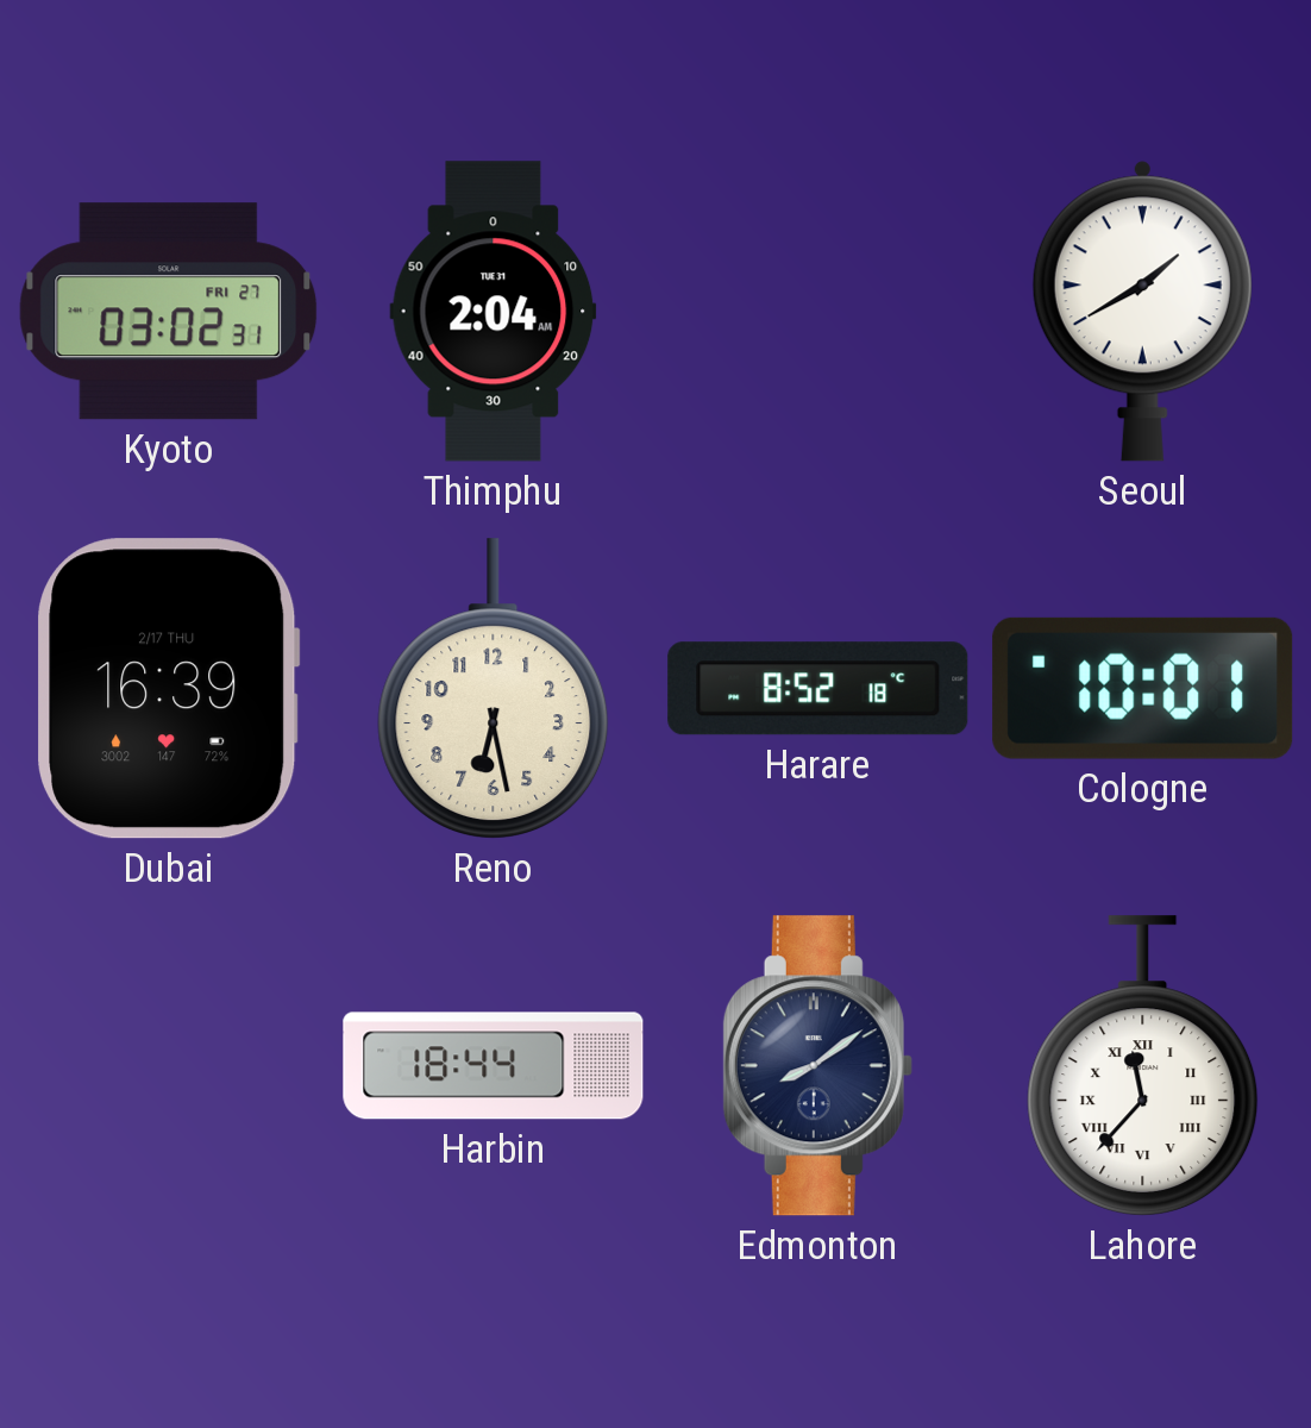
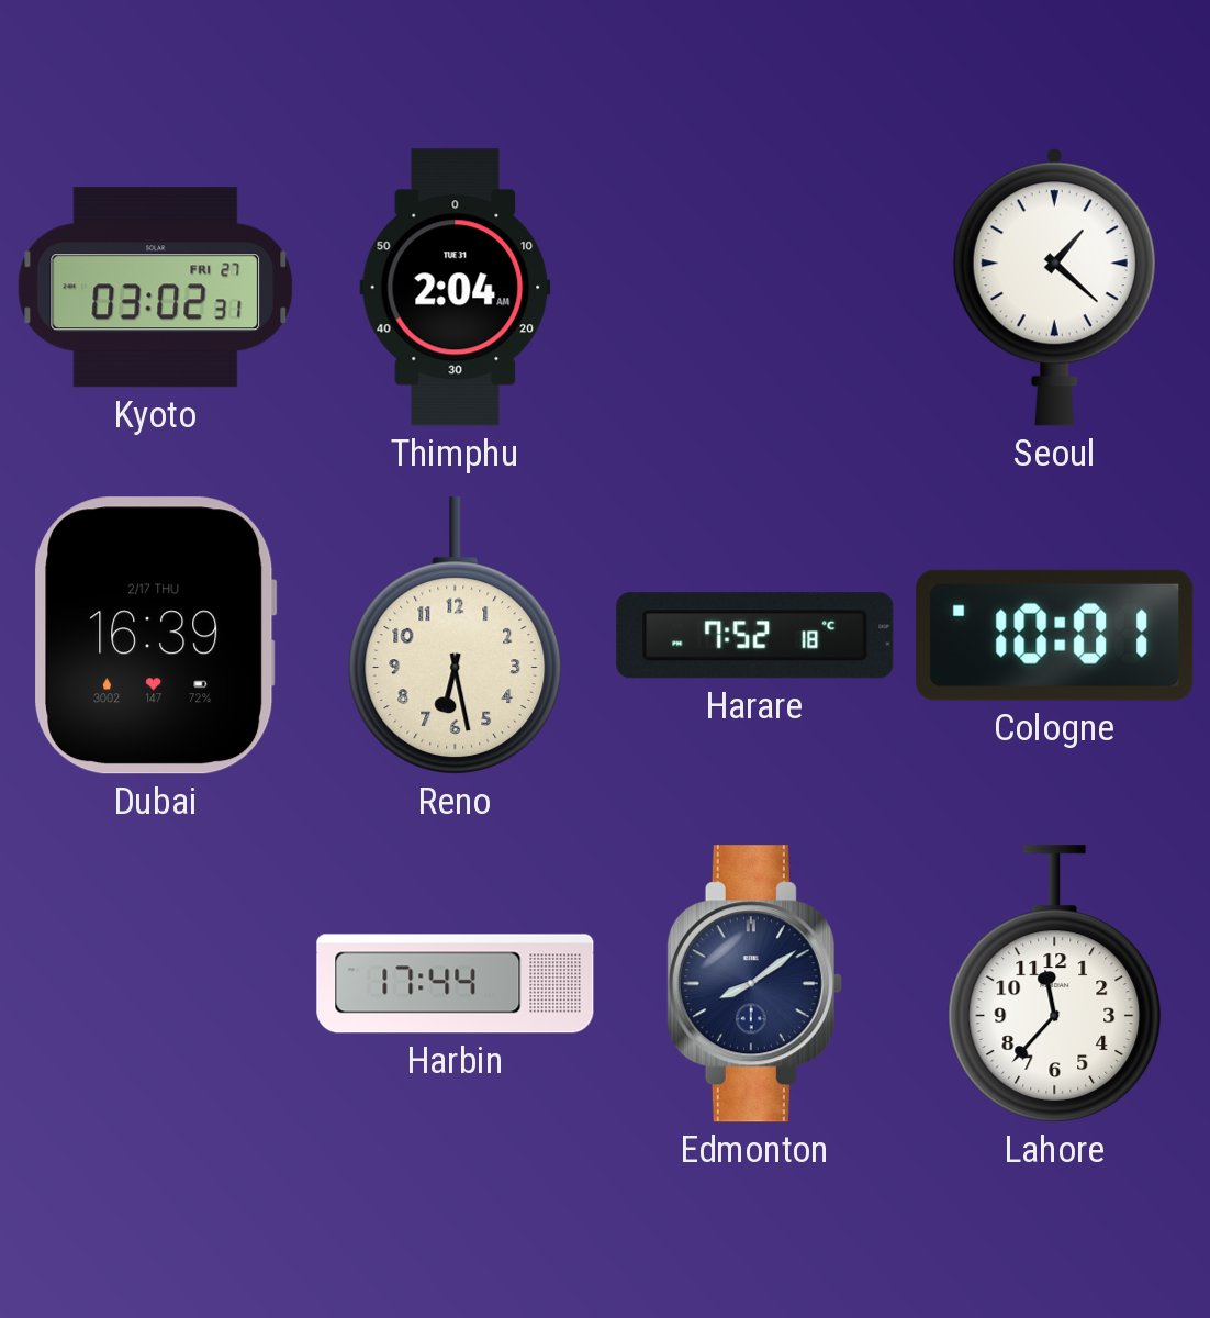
Seoul: 1:40 -> 1:22 (1054, 287)
Harare: 8:52 -> 7:52 (755, 636)
Harbin: 18:44 -> 17:44 (456, 984)
Lahore numerals: Roman -> Arabic (1055, 984)
